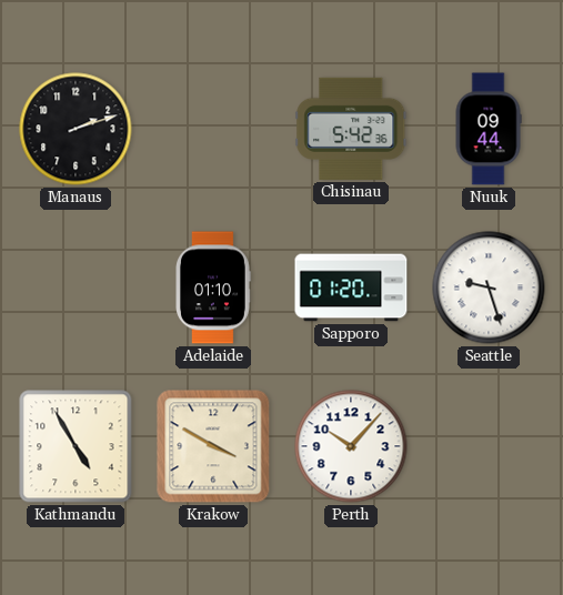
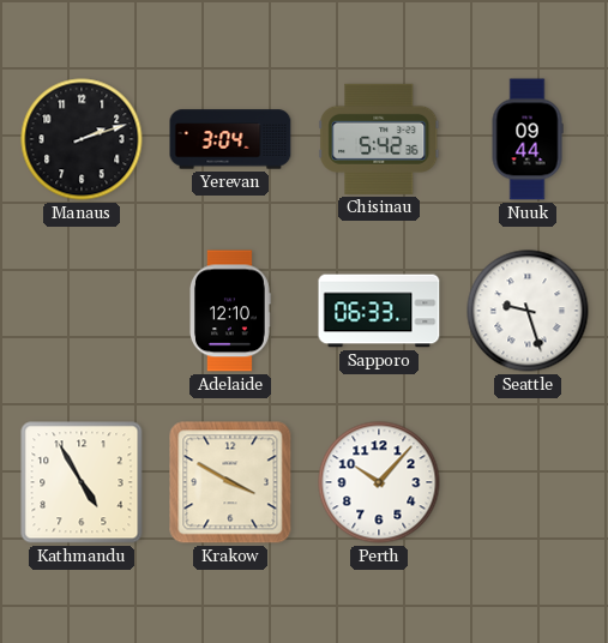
Yerevan: none -> 3:04 (230, 139)
Adelaide: 01:10 -> 12:10 (230, 311)
Sapporo: 01:20 -> 06:33 (379, 311)
